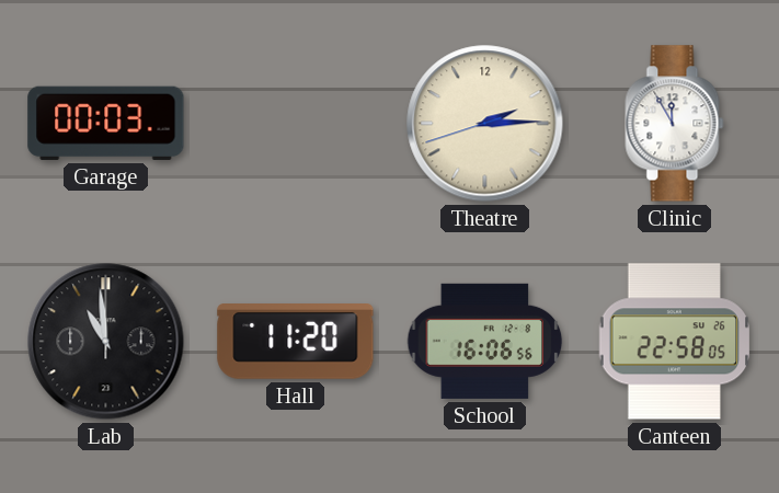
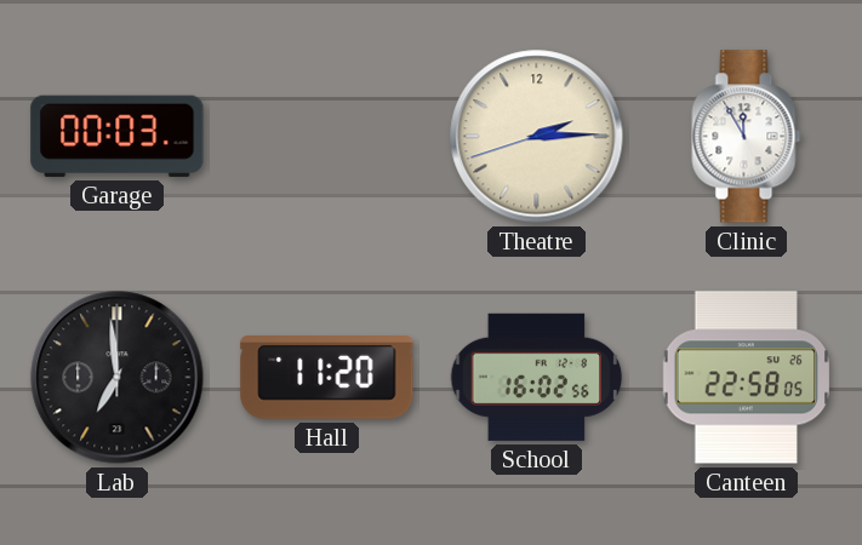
Lab: 10:59 -> 6:59 (118, 378)
School: 16:06 -> 16:02 (537, 377)
